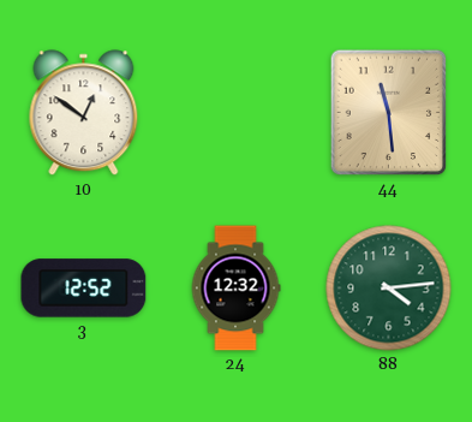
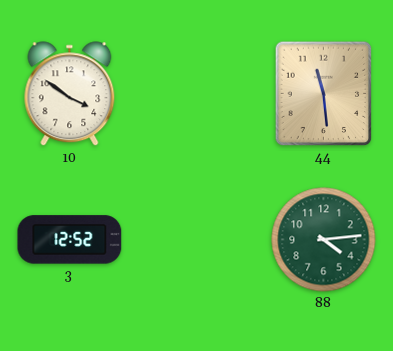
10: 12:51 -> 3:51 (70, 94)
24: 12:32 -> none (235, 289)
